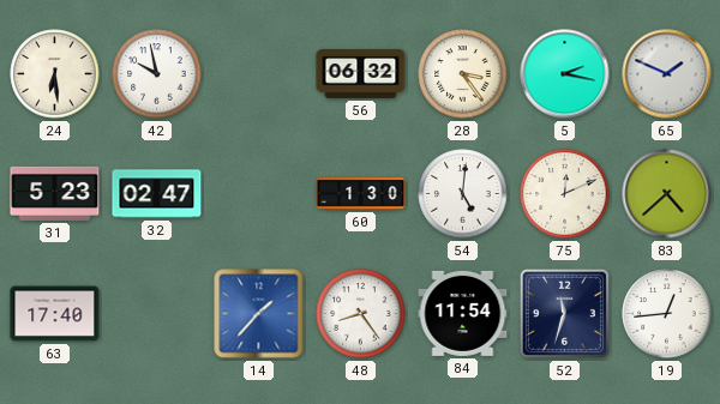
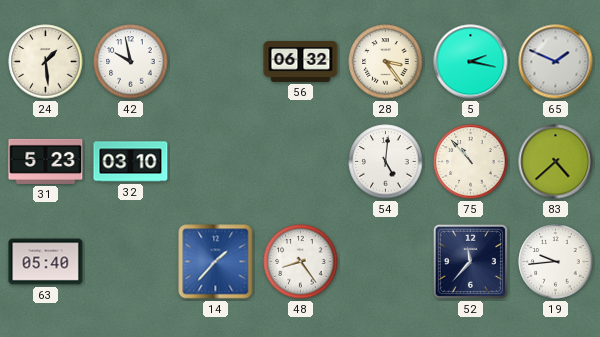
24: 6:29 -> 1:29 (46, 62)
32: 02:47 -> 03:10 (131, 162)
60: 1:30 -> none (361, 194)
75: 12:11 -> 10:53 (471, 162)
63: 17:40 -> 05:40 (46, 262)
84: 11:54 -> none (463, 313)
52: 11:33 -> 11:37 (470, 261)
19: 12:44 -> 9:44 (556, 262)
